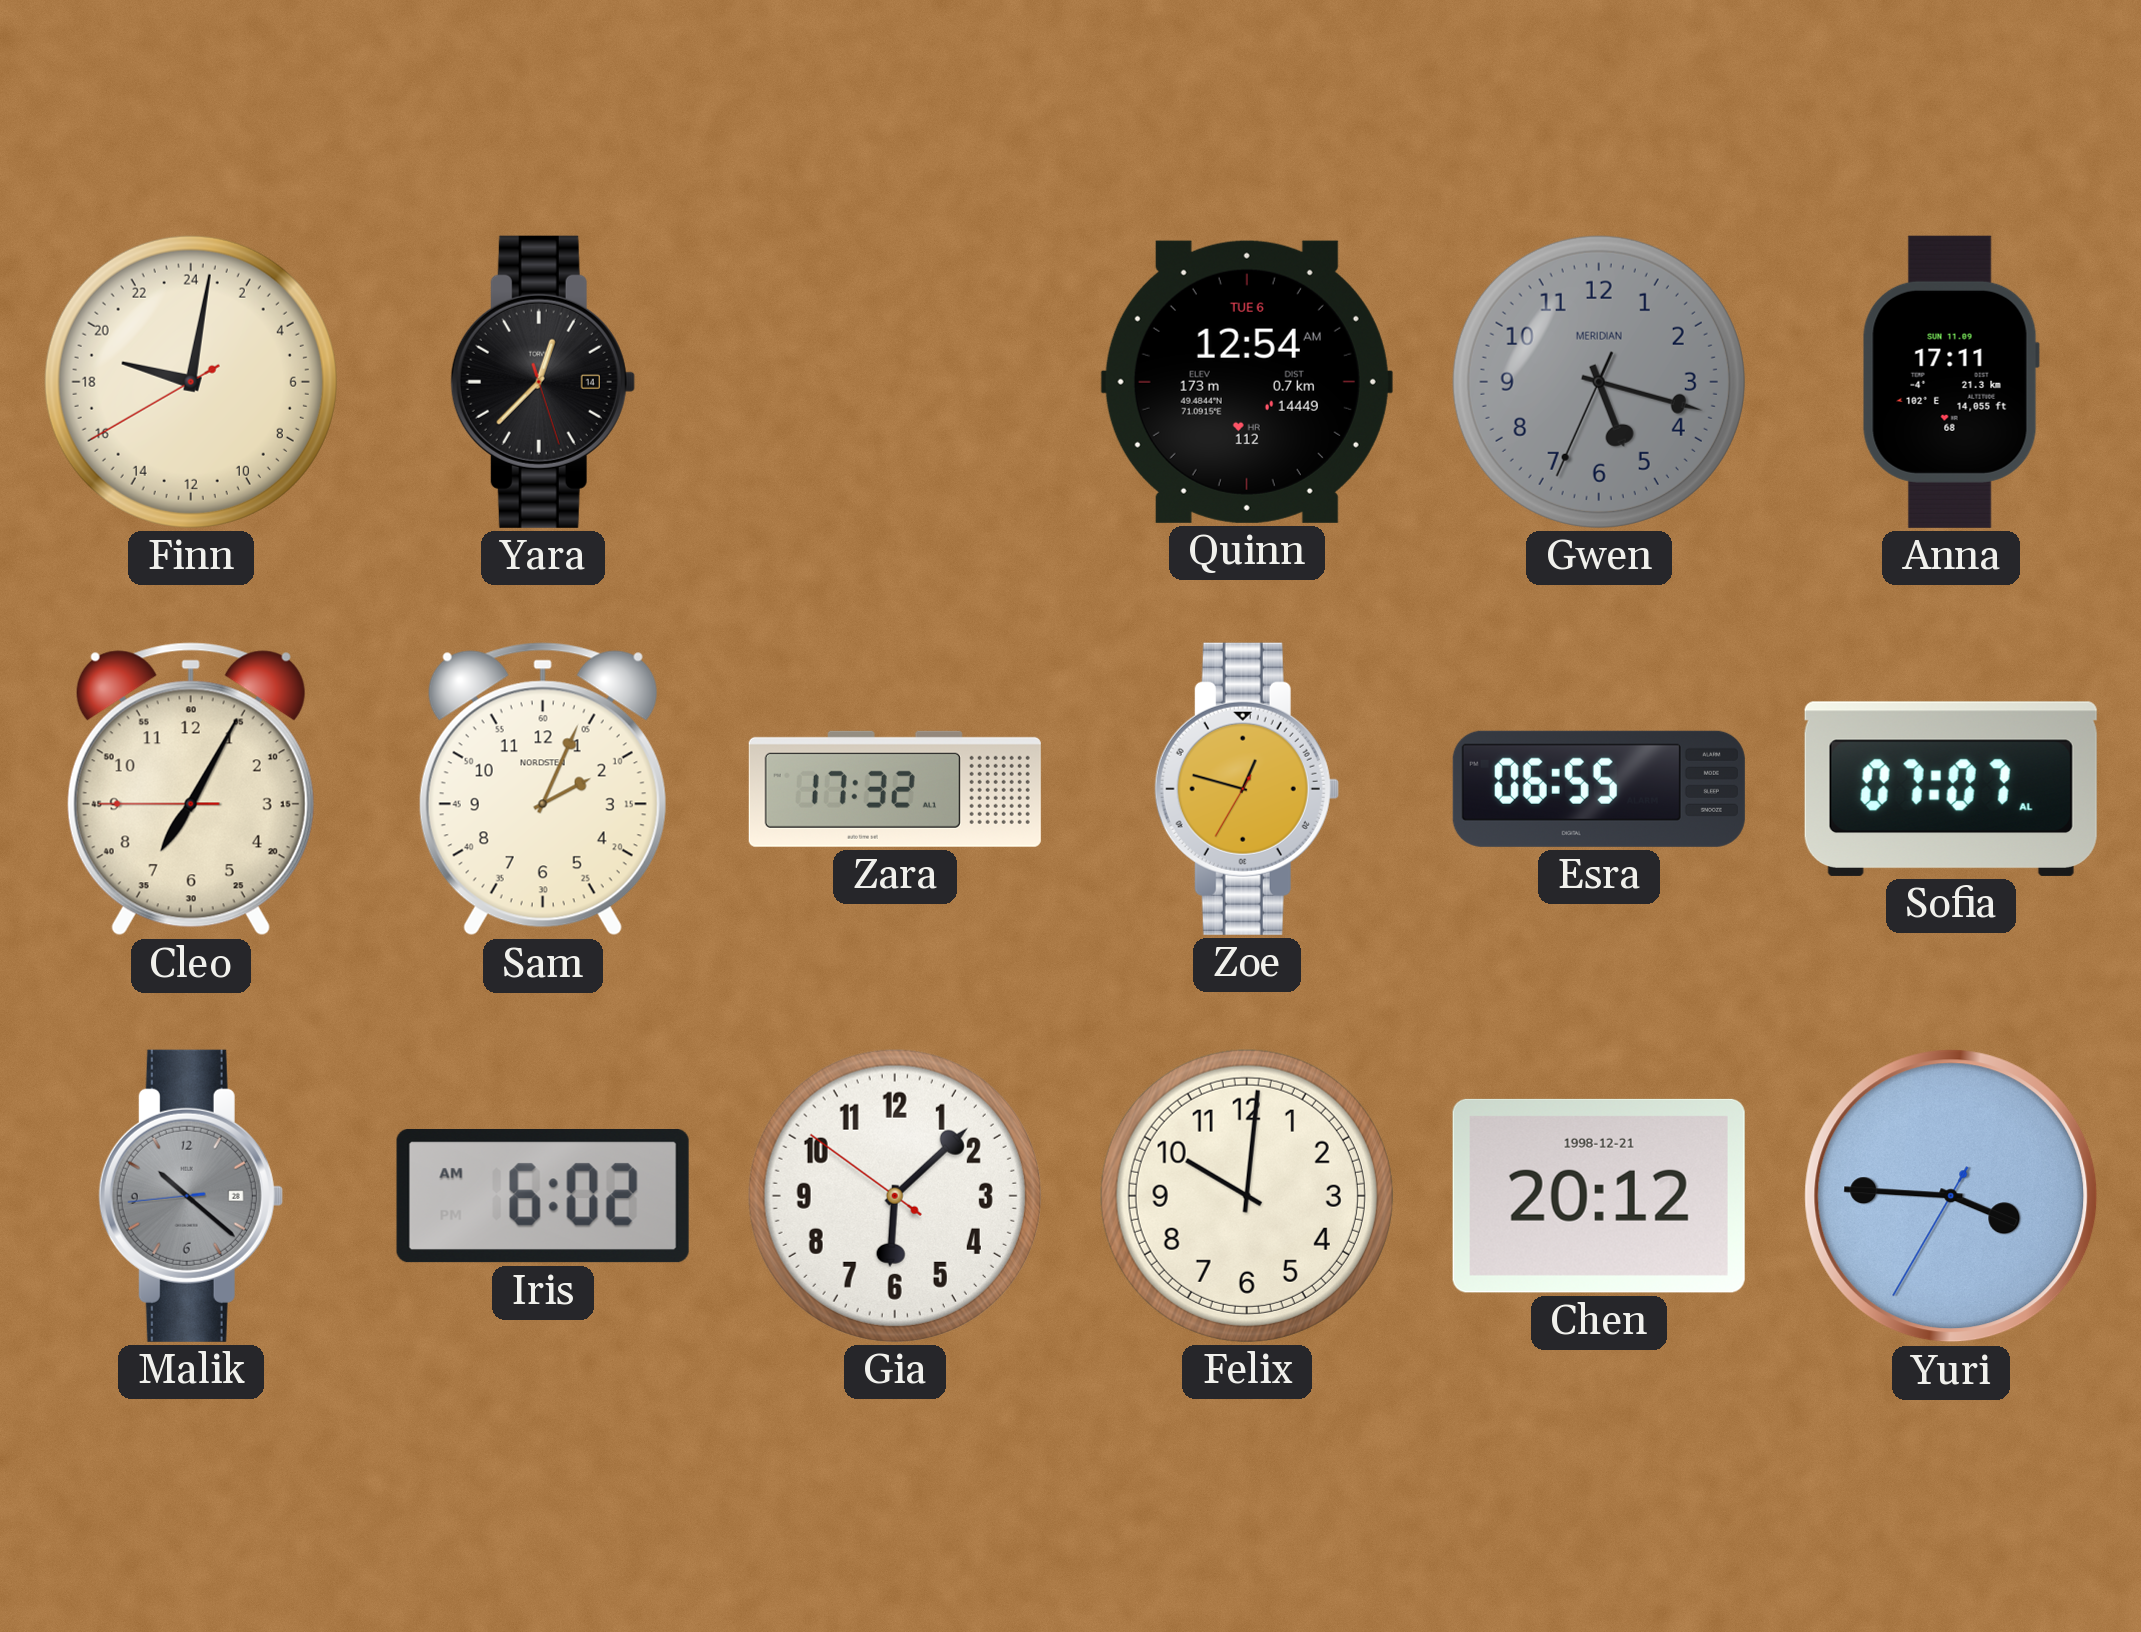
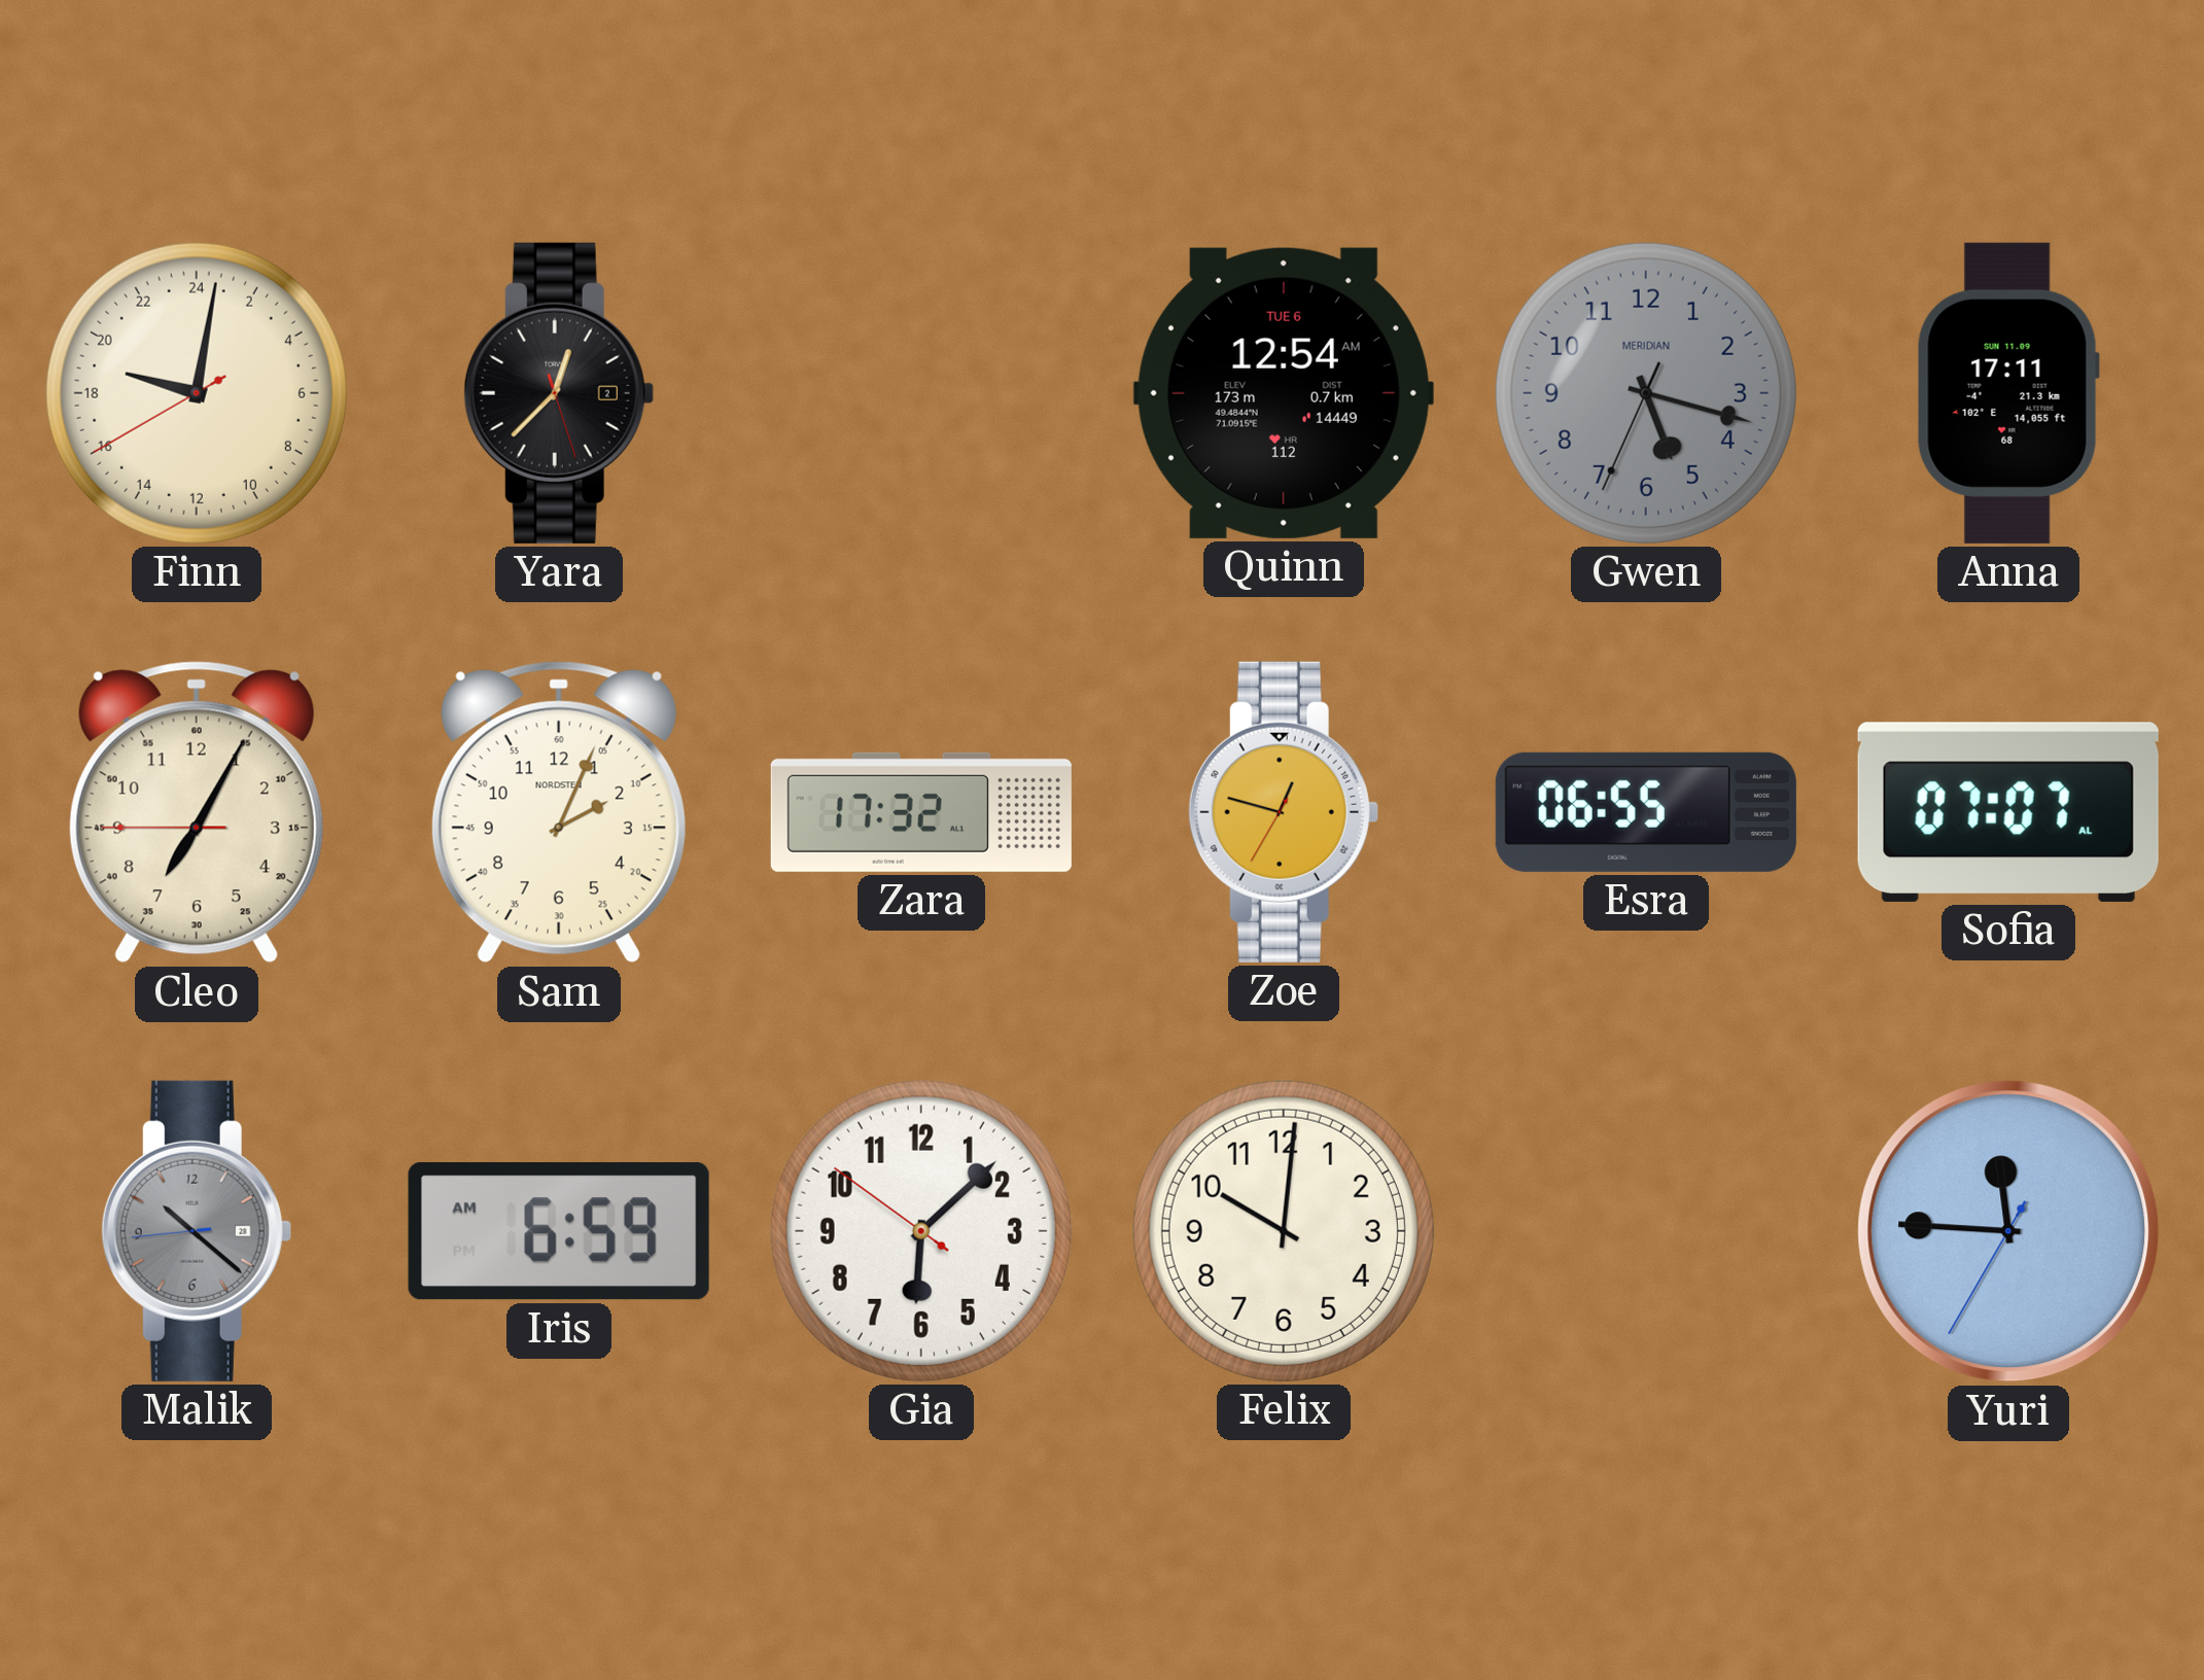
Yara date: 14 -> 2 (559, 393)
Iris: 6:02 -> 6:59 (559, 1232)
Chen: 20:12 -> none (1599, 1196)
Yuri: 3:45 -> 11:45 (2008, 1231)
